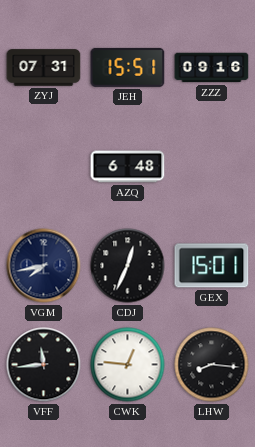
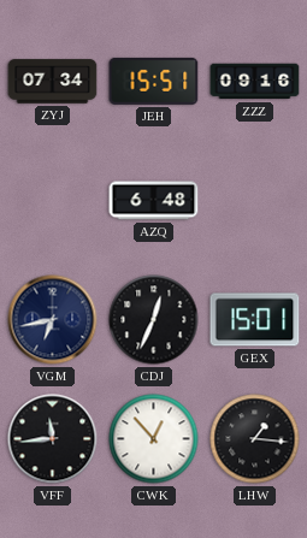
ZYJ: 07:31 -> 07:34 (53, 82)
VGM: 7:43 -> 6:43 (53, 320)
CWK: 12:46 -> 12:53 (154, 439)
LHW: 8:16 -> 1:16 (255, 439)
